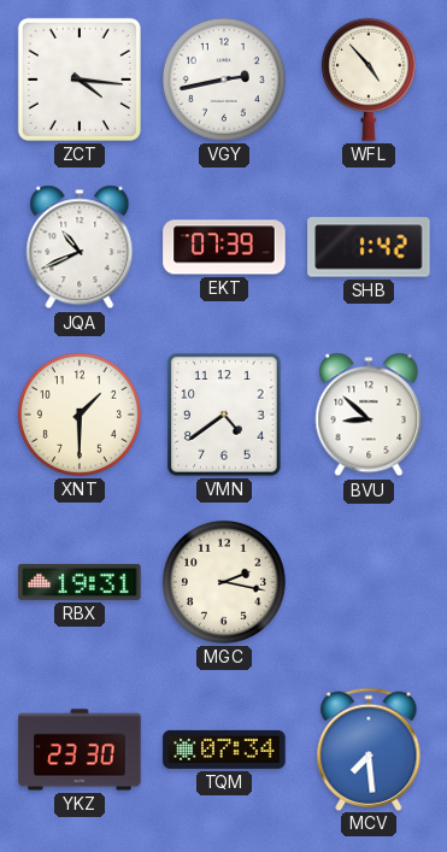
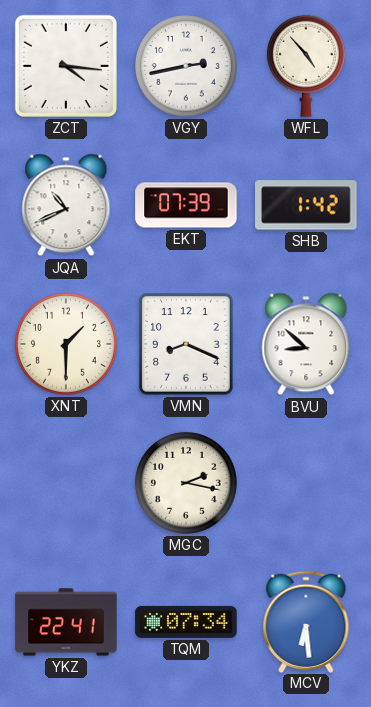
VMN: 4:39 -> 8:19 (186, 344)
RBX: 19:31 -> none (80, 583)
YKZ: 23:30 -> 22:41 (66, 622)
MCV: 7:29 -> 6:29 (306, 621)
